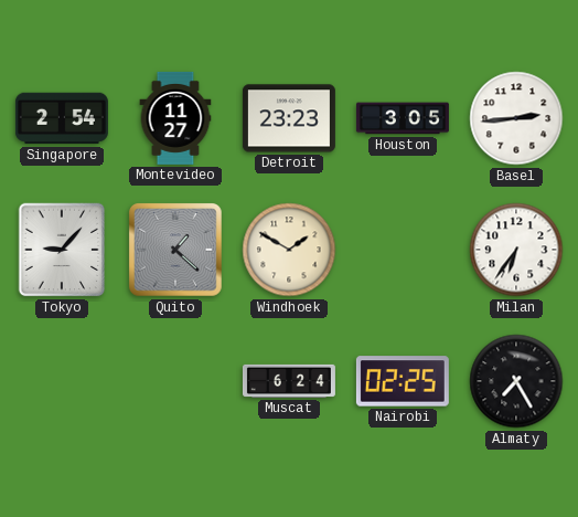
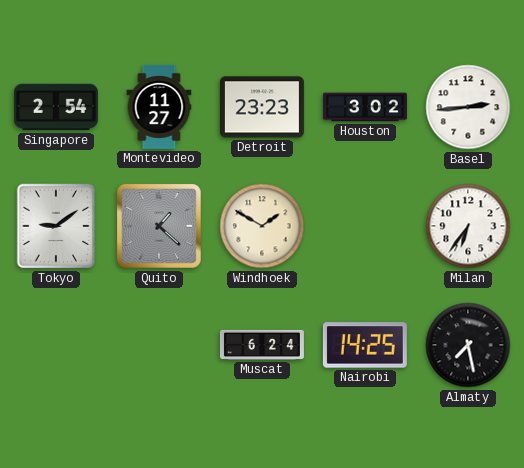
Houston: 3:05 -> 3:02 (365, 107)
Tokyo: 9:07 -> 9:09 (56, 226)
Nairobi: 02:25 -> 14:25 (365, 345)
Almaty: 7:25 -> 7:28 (468, 345)
